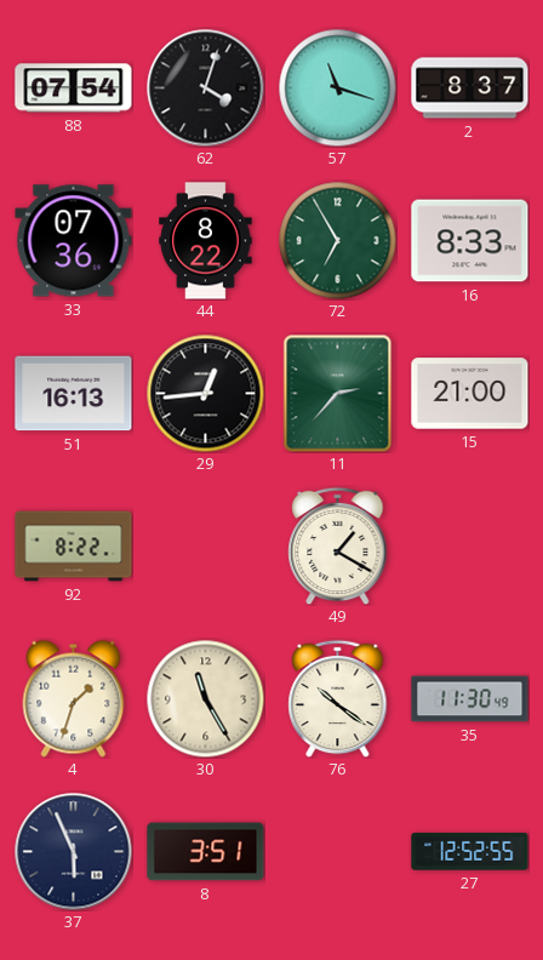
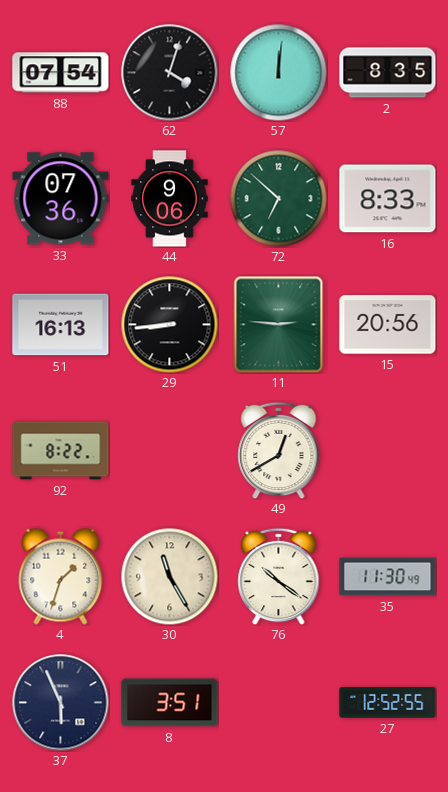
57: 11:18 -> 12:01 (278, 72)
2: 8:37 -> 8:35 (388, 73)
44: 8:22 -> 9:06 (170, 199)
72: 6:55 -> 6:52 (278, 198)
29: 12:44 -> 8:44 (169, 324)
11: 2:37 -> 2:46 (279, 324)
15: 21:00 -> 20:56 (388, 325)
49: 1:20 -> 12:40 (279, 450)
